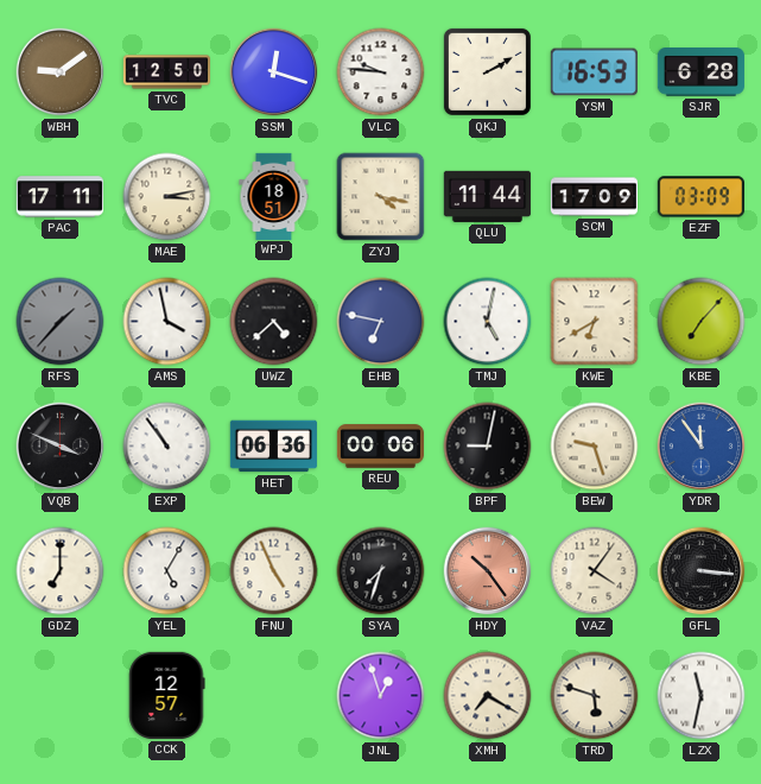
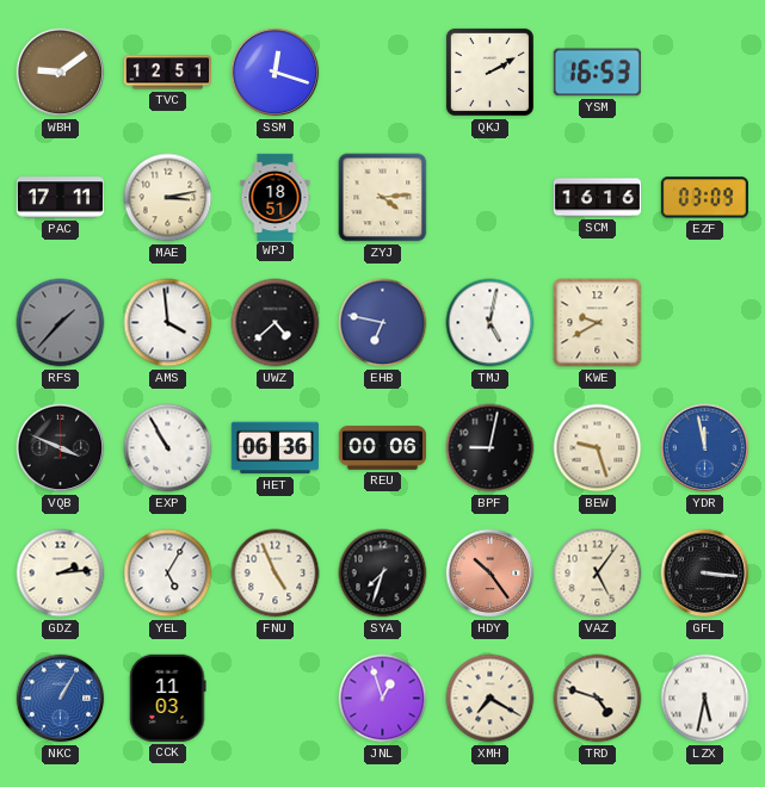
TVC: 12:50 -> 12:51 (167, 73)
VLC: 9:46 -> none (381, 72)
SJR: 6:28 -> none (700, 72)
ZYJ: 4:17 -> 4:14 (383, 198)
QLU: 11:44 -> none (487, 196)
SCM: 17:09 -> 16:16 (597, 198)
AMS: 3:58 -> 3:59 (168, 323)
KWE: 6:40 -> 9:40 (598, 323)
KBE: 7:07 -> none (702, 322)
EXP: 10:54 -> 10:55 (168, 448)
YDR: 11:54 -> 11:58 (705, 448)
GDZ: 7:00 -> 2:14 (61, 574)
VAZ: 4:06 -> 5:06 (598, 574)
NKC: none -> 1:05 (61, 699)
CCK: 12:57 -> 11:03 (168, 698)
TRD: 5:48 -> 4:48 (598, 699)
LZX: 11:32 -> 5:32 (705, 699)
